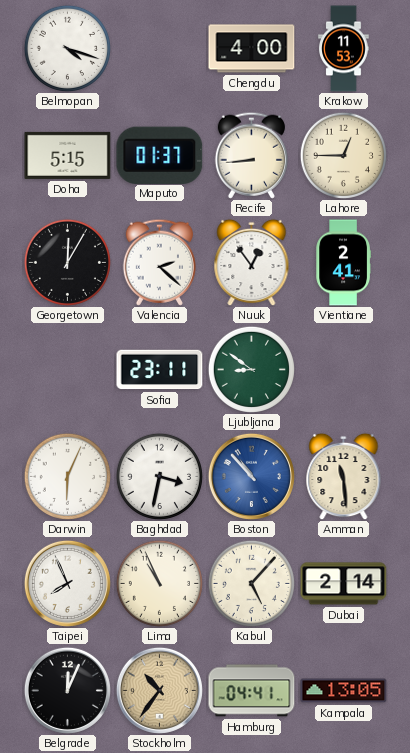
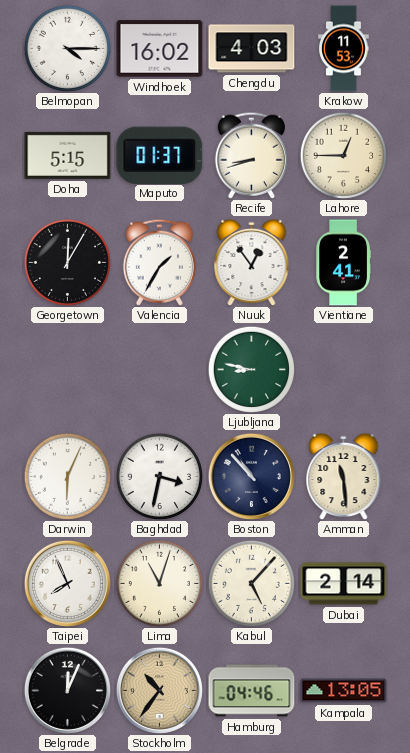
Belmopan: 4:18 -> 4:15 (67, 48)
Windhoek: none -> 16:02 (160, 49)
Chengdu: 4:00 -> 4:03 (252, 49)
Recife: 8:44 -> 8:42 (251, 155)
Valencia: 2:22 -> 1:35 (159, 262)
Sofia: 23:11 -> none (160, 370)
Ljubljana: 8:51 -> 8:47 (251, 369)
Boston dial: blue -> navy (251, 476)
Lima: 10:56 -> 11:03 (159, 583)
Hamburg: 04:41 -> 04:46 (252, 691)
